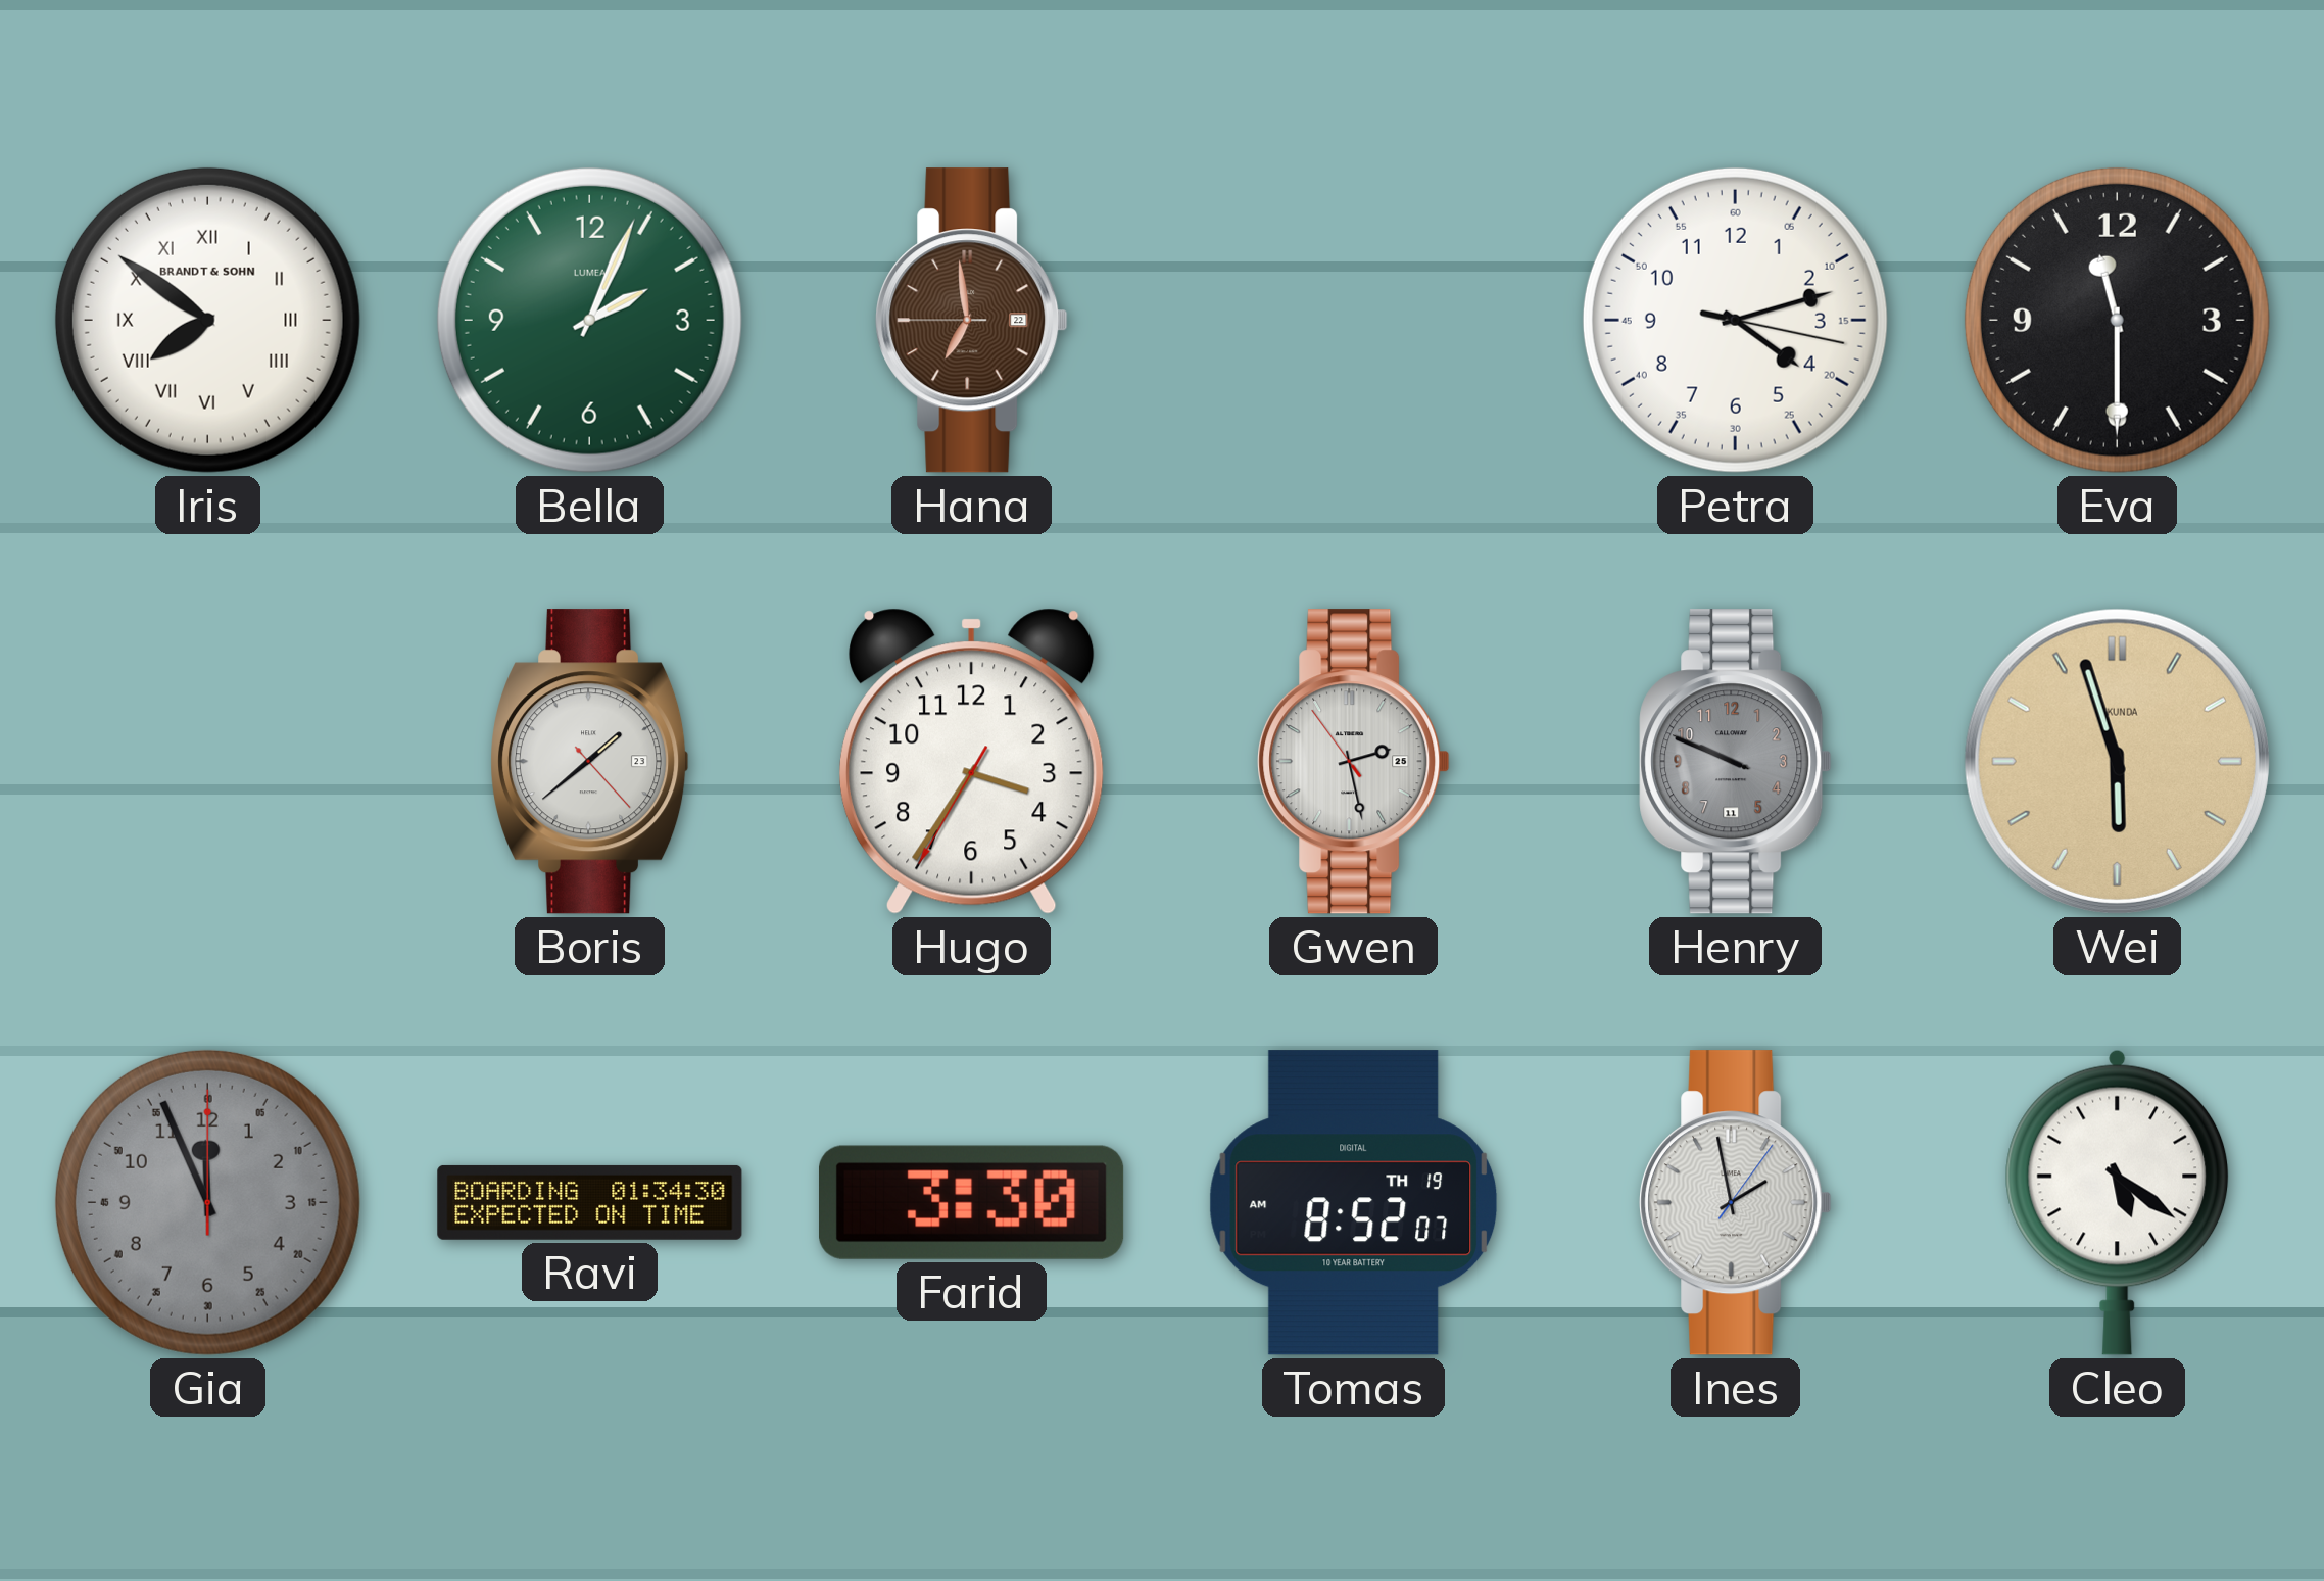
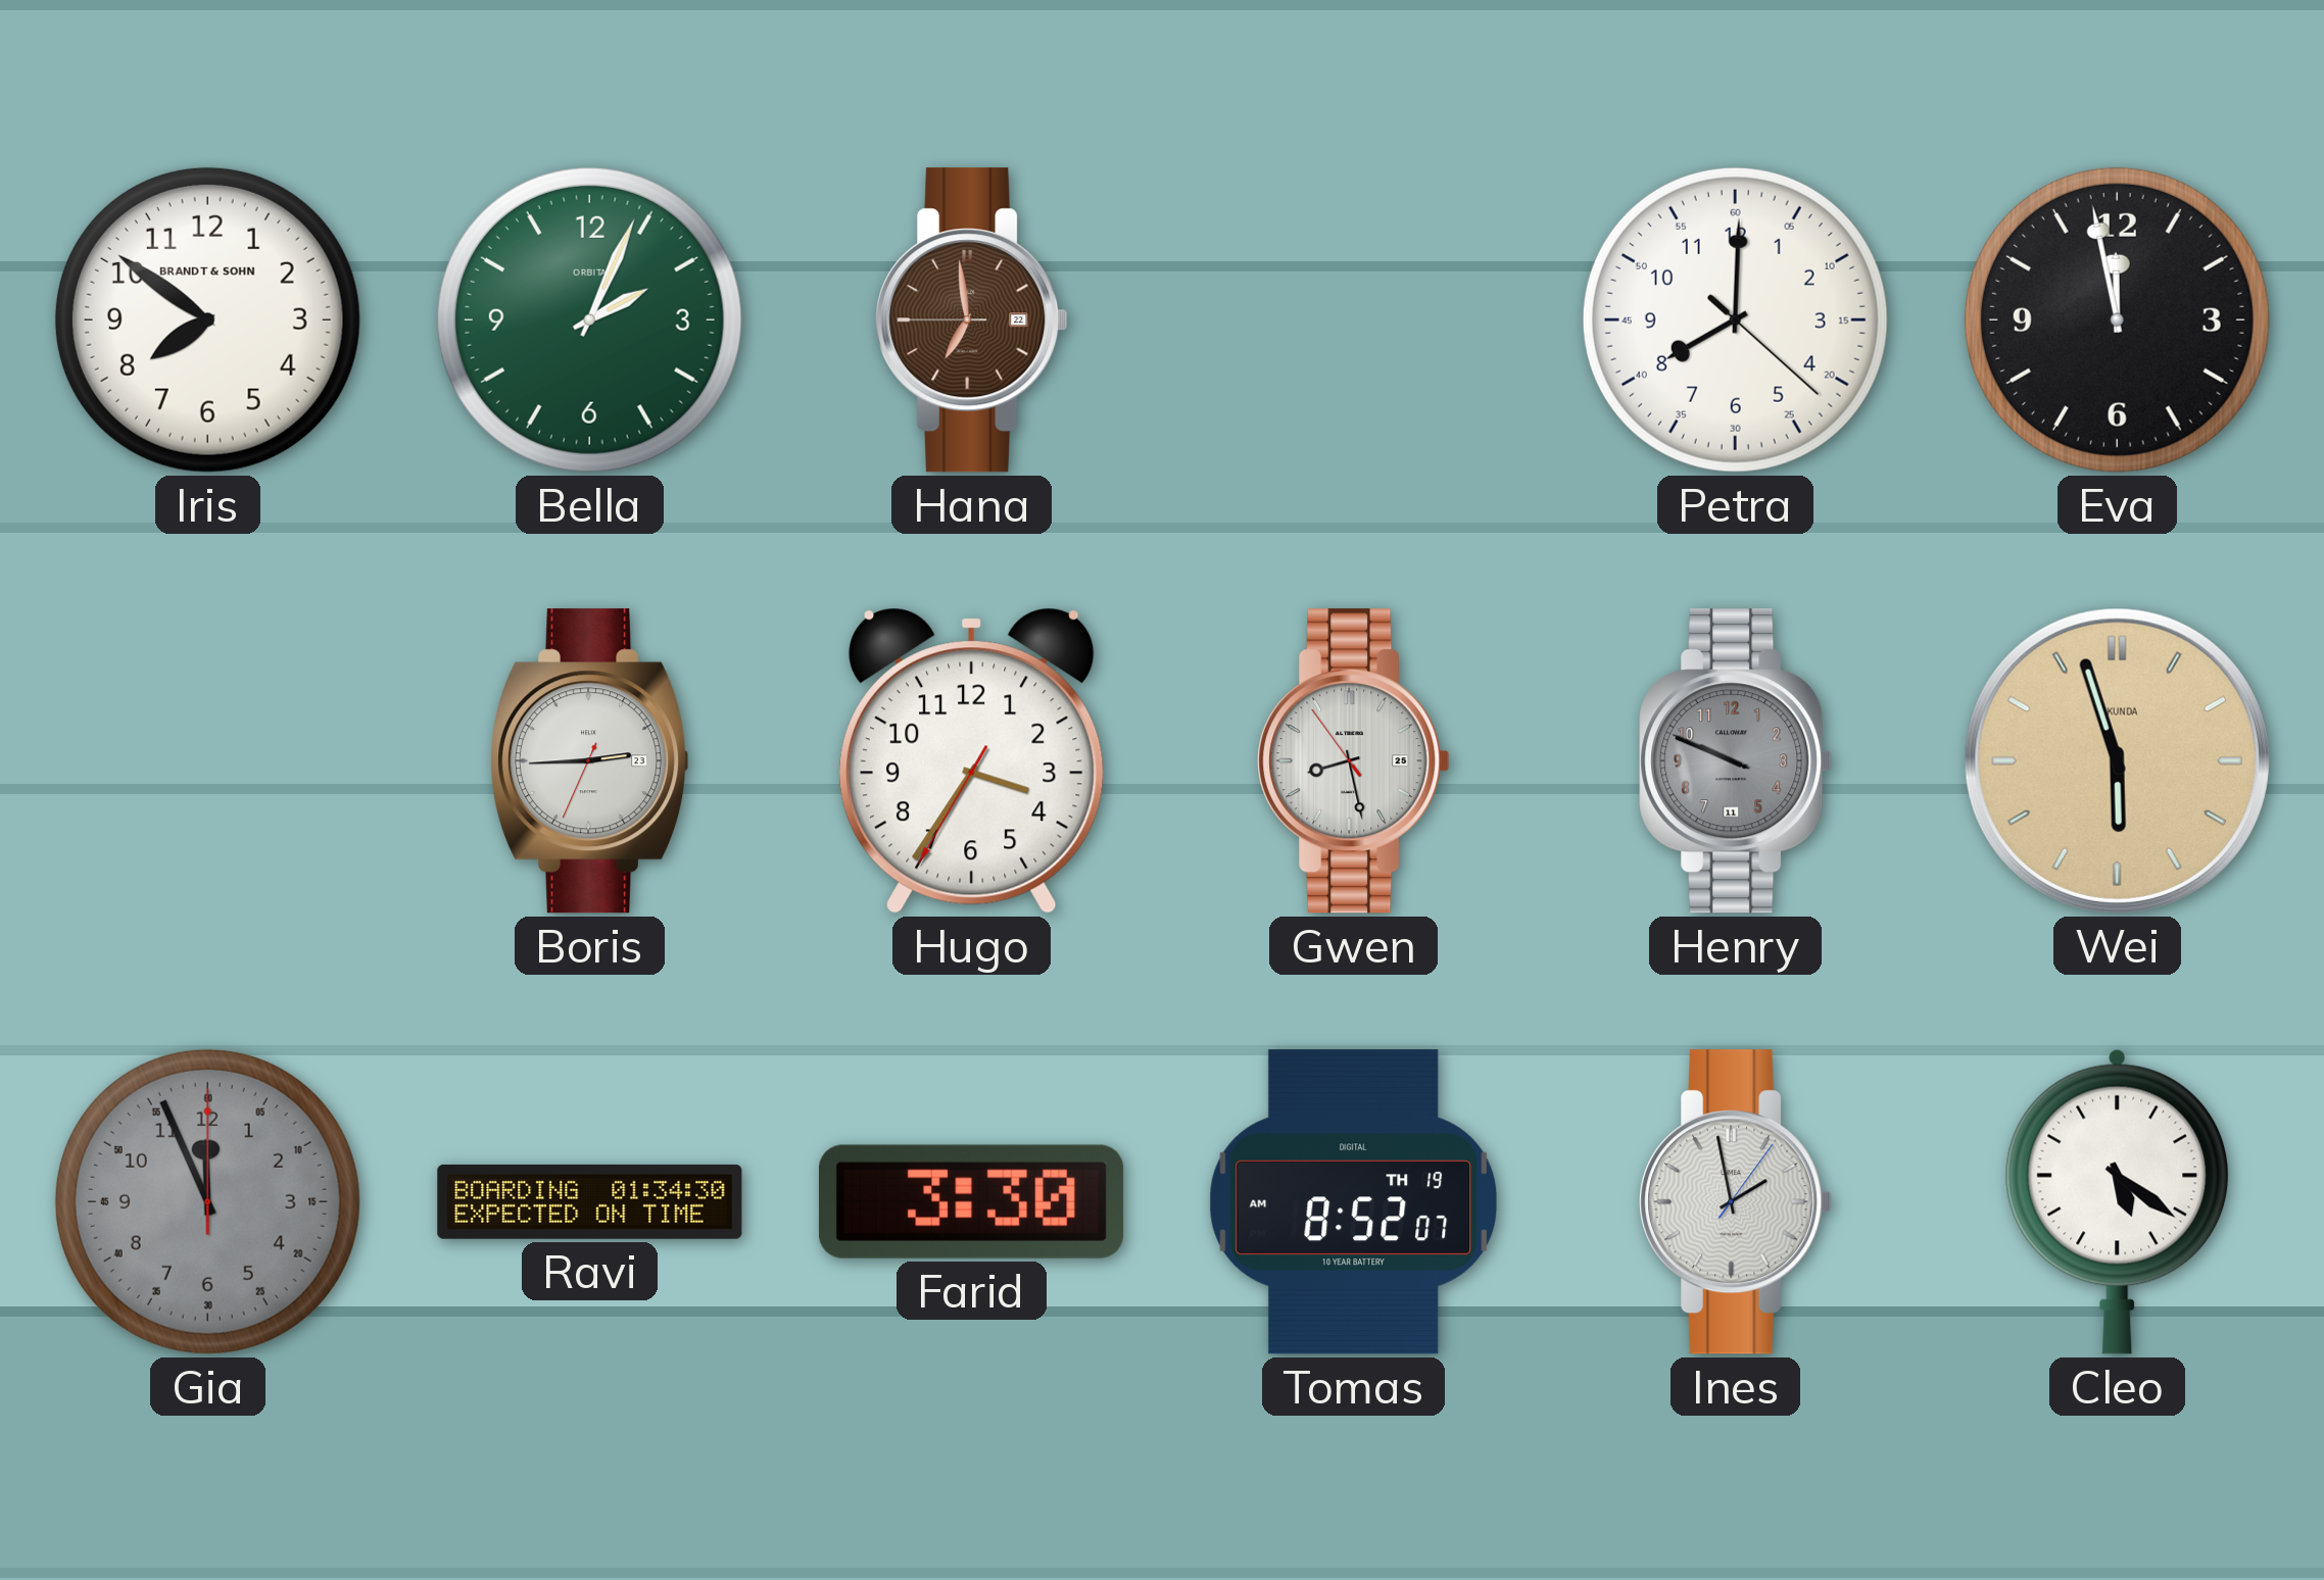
Iris numerals: Roman -> Arabic (207, 319)
Bella brand: LUMEA -> ORBITA (589, 319)
Petra: 4:12 -> 8:00 (1735, 319)
Eva: 11:30 -> 11:58 (2117, 319)
Boris: 1:38 -> 2:44 (590, 761)
Gwen: 2:27 -> 8:27 (1354, 761)
